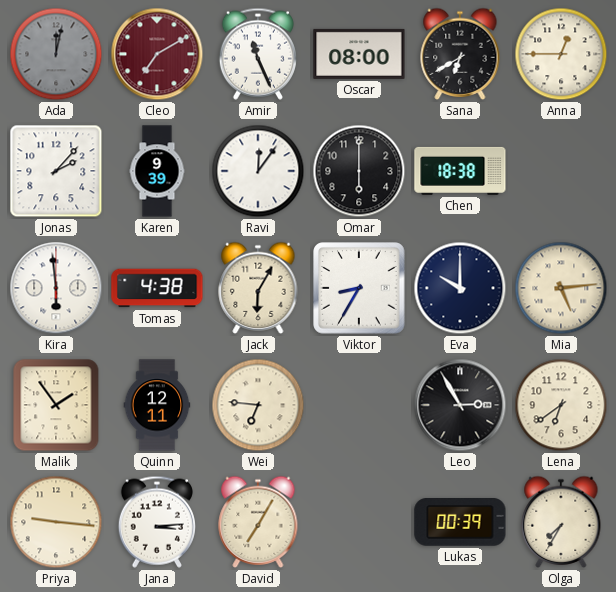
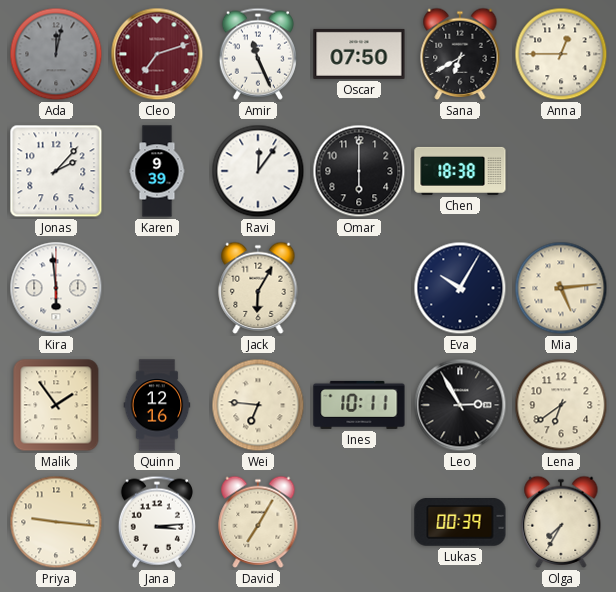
Cleo: 7:10 -> 7:12 (157, 54)
Oscar: 08:00 -> 07:50 (359, 54)
Tomas: 4:38 -> none (157, 288)
Viktor: 8:35 -> none (359, 288)
Eva: 10:00 -> 10:05 (460, 288)
Quinn: 12:11 -> 12:16 (157, 405)
Ines: none -> 10:11 (359, 405)
